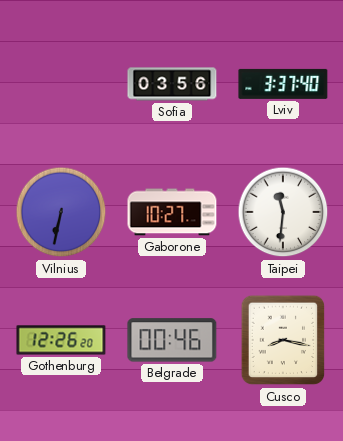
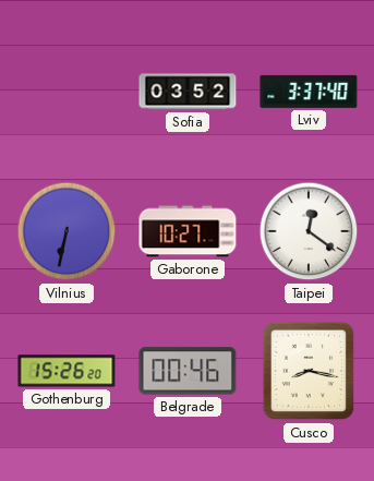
Sofia: 03:56 -> 03:52 (188, 92)
Taipei: 11:31 -> 12:21 (309, 231)
Gothenburg: 12:26 -> 15:26 (67, 371)
